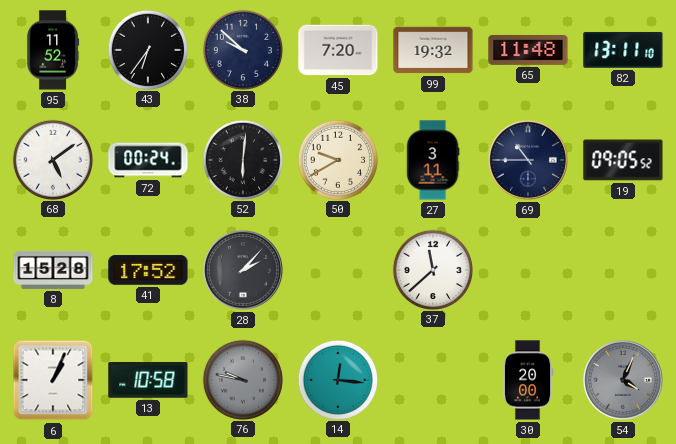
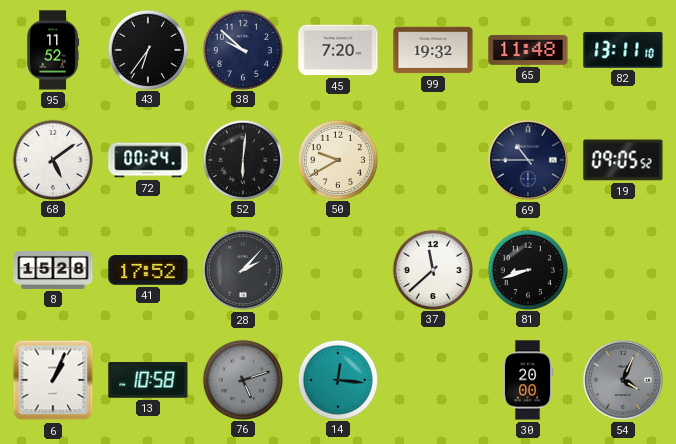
27: 3:11 -> none (433, 160)
81: none -> 8:42 (527, 269)
76: 9:47 -> 5:12 (242, 379)
